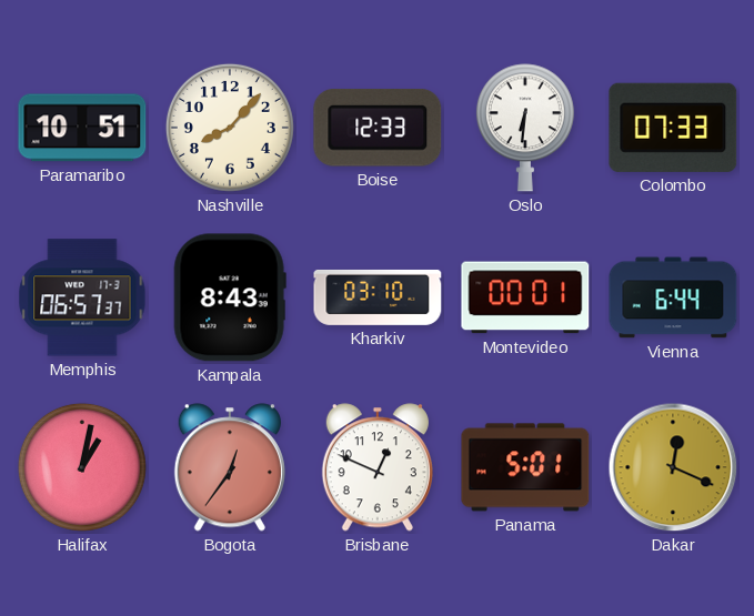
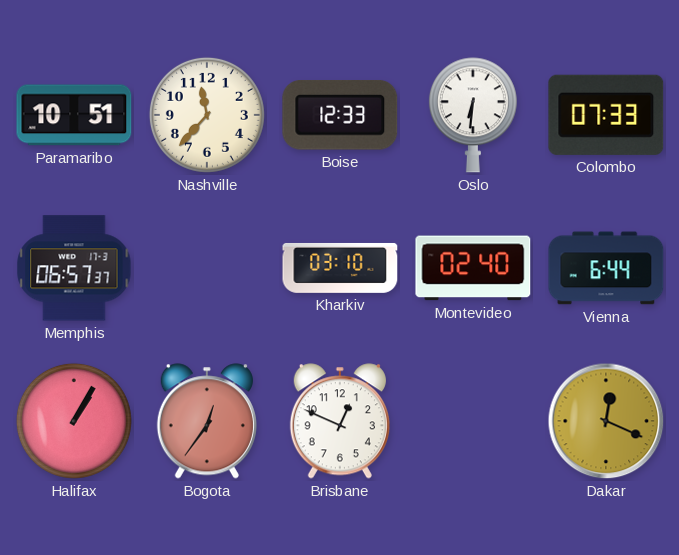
Nashville: 8:07 -> 11:37 (207, 115)
Kampala: 8:43 -> none (230, 297)
Montevideo: 00:01 -> 02:40 (473, 268)
Halifax: 1:02 -> 1:05 (74, 421)
Panama: 5:01 -> none (525, 467)
